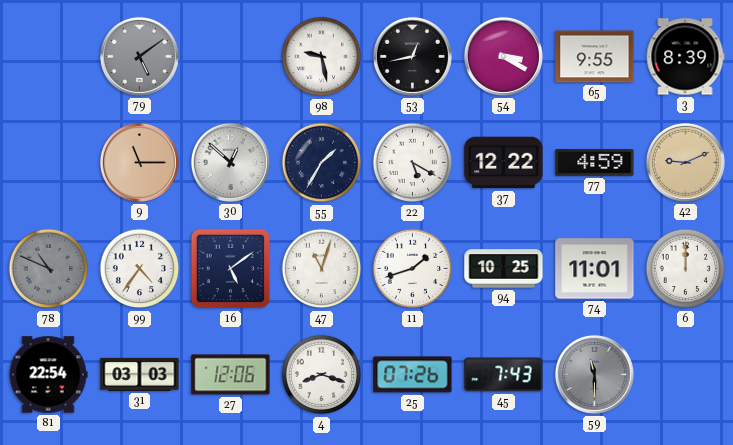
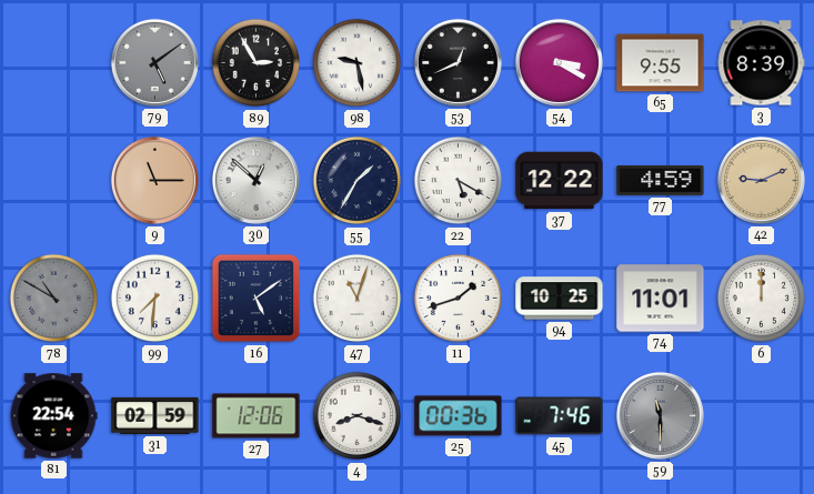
89: none -> 2:55 (257, 63)
53: 12:43 -> 12:41 (458, 62)
78: 10:49 -> 10:50 (54, 299)
99: 4:36 -> 7:31 (155, 299)
31: 03:03 -> 02:59 (155, 415)
25: 07:26 -> 00:36 (459, 416)
45: 7:43 -> 7:46 (560, 416)
